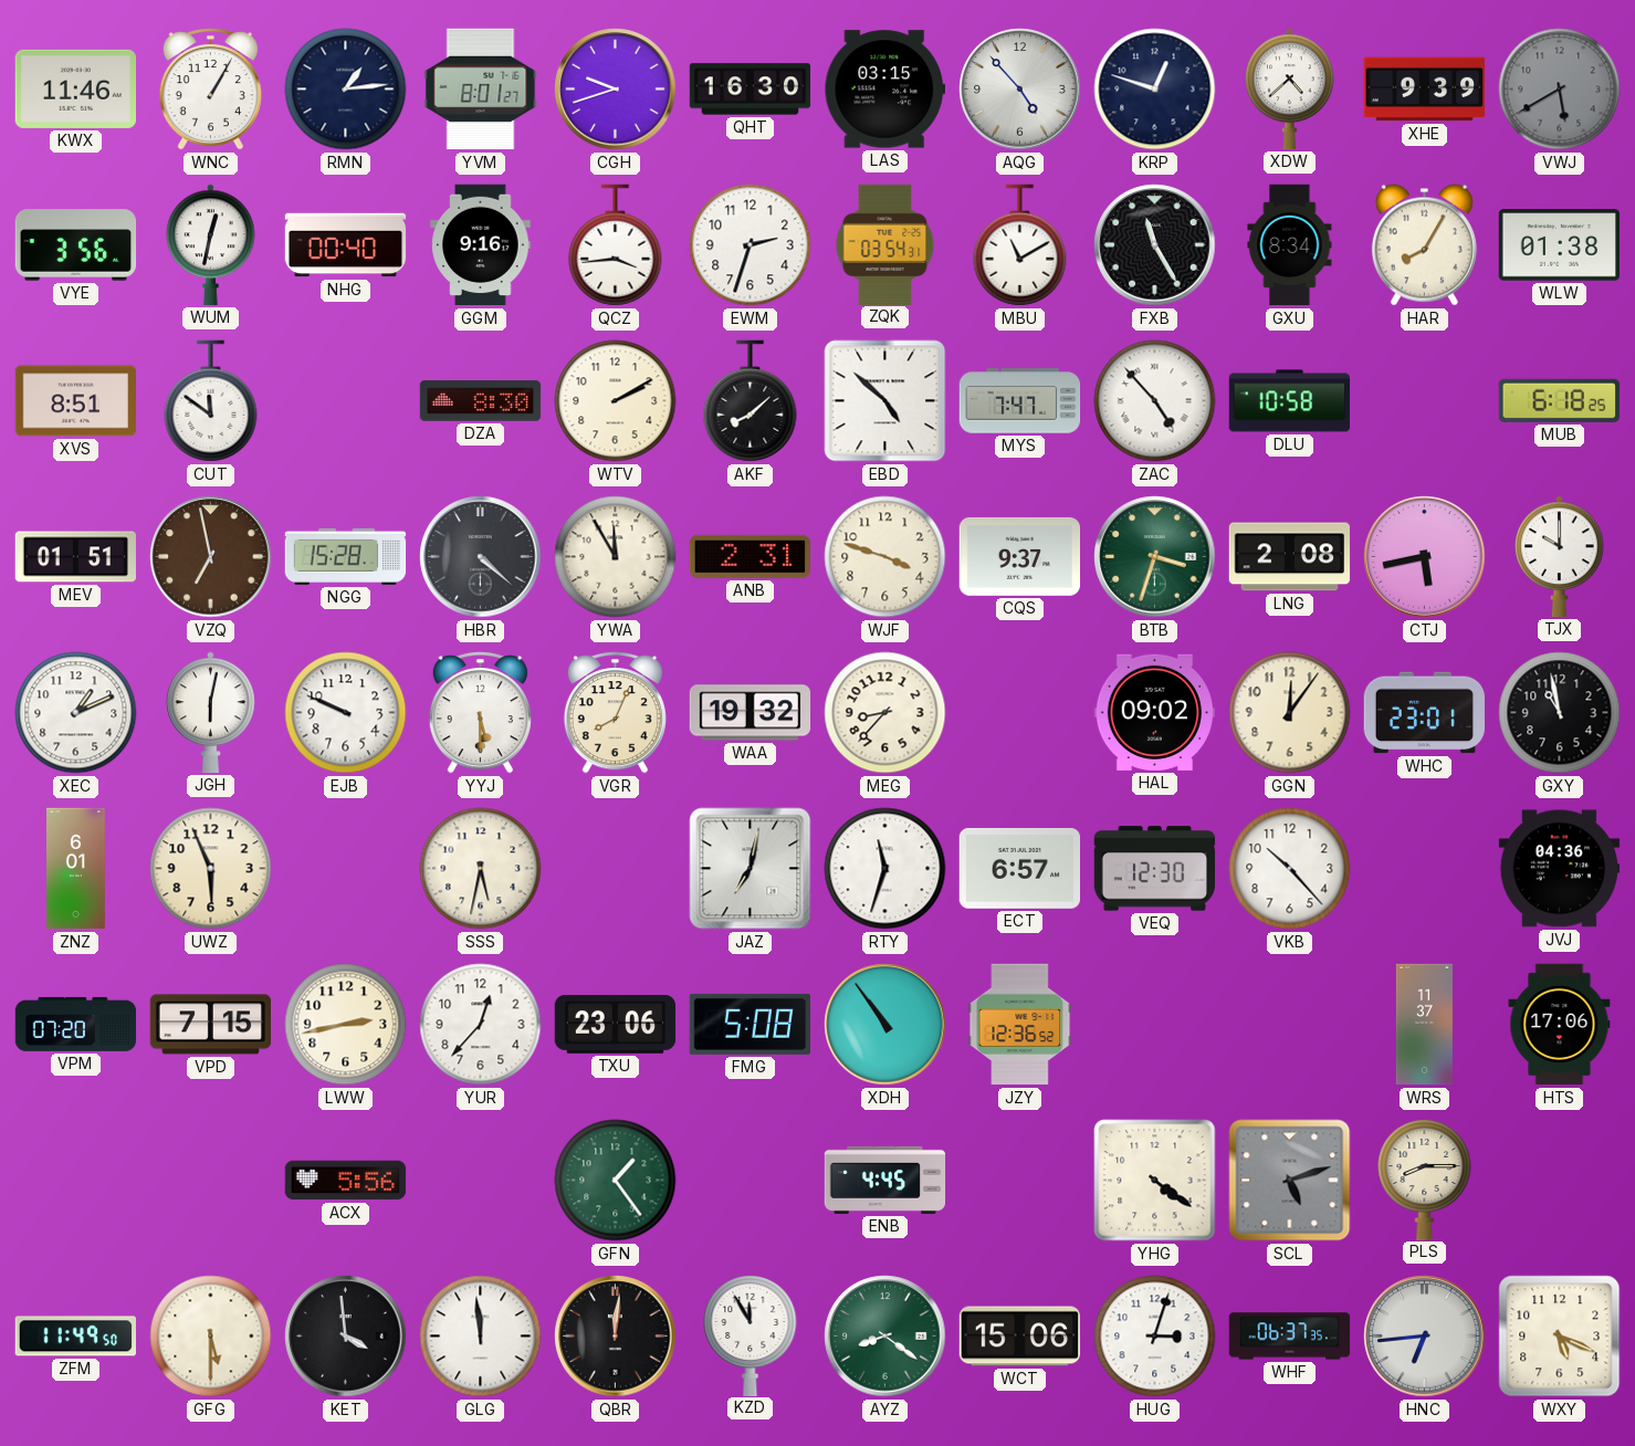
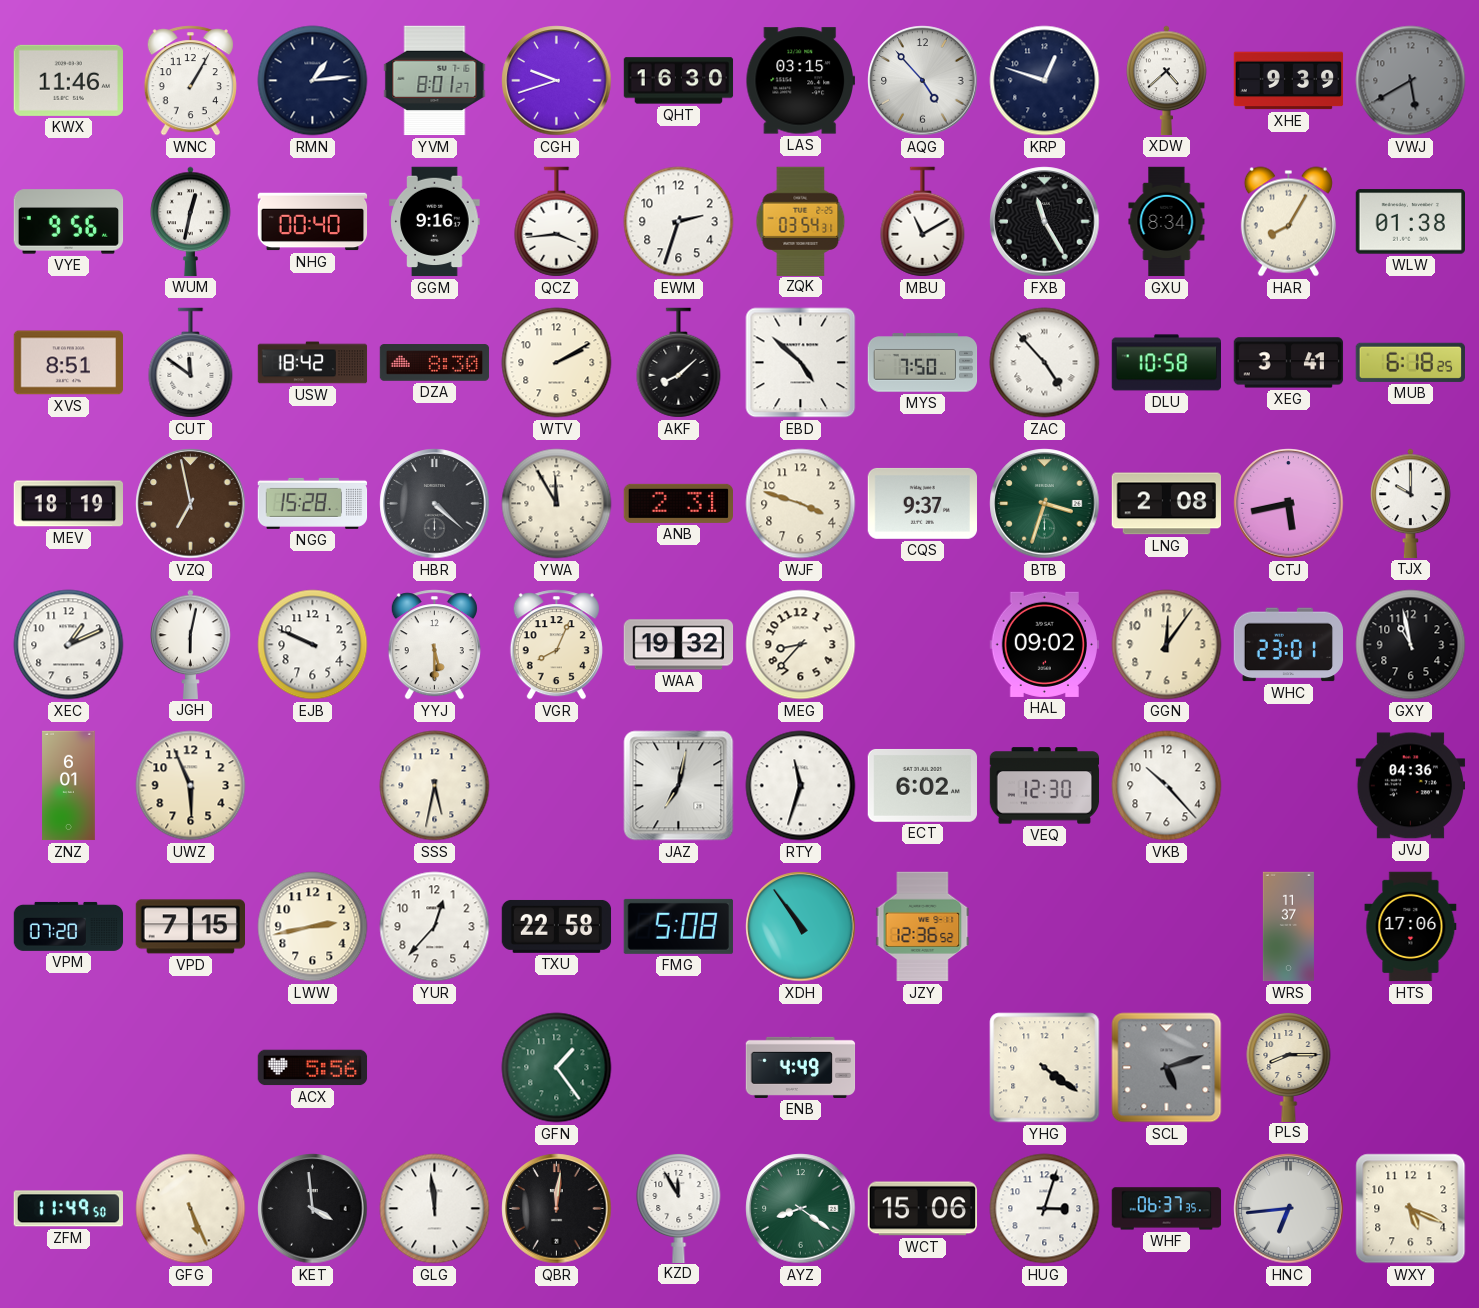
VYE: 3:56 -> 9:56 (69, 222)
USW: none -> 18:42 (313, 363)
MYS: 7:47 -> 7:50 (923, 363)
XEG: none -> 3:41 (1289, 363)
MEV: 01:51 -> 18:19 (68, 504)
ECT: 6:57 -> 6:02 (922, 785)
TXU: 23:06 -> 22:58 (557, 927)
ENB: 4:45 -> 4:49 (801, 1067)
GFG: 5:30 -> 5:26 (191, 1209)
